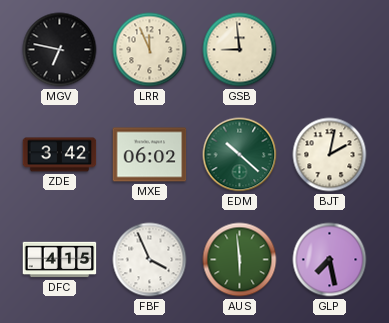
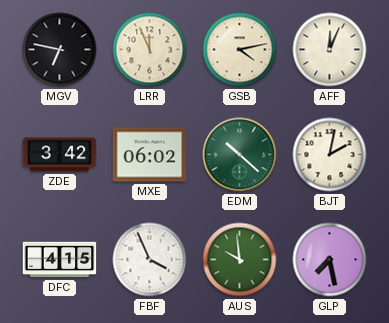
GSB: 8:59 -> 4:13 (240, 50)
AFF: none -> 12:04 (330, 50)
AUS: 5:59 -> 9:59 (240, 260)
